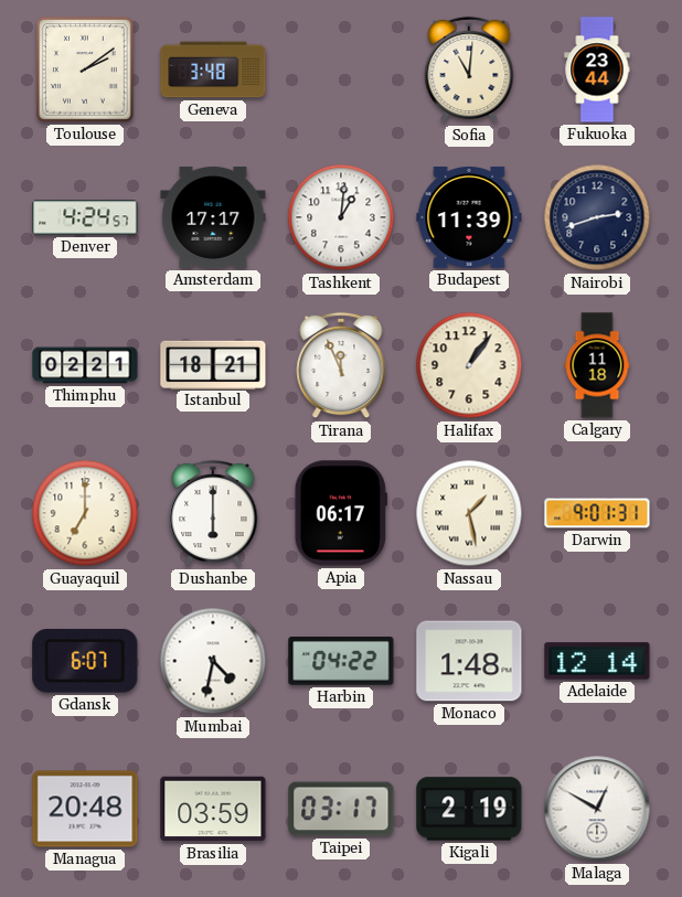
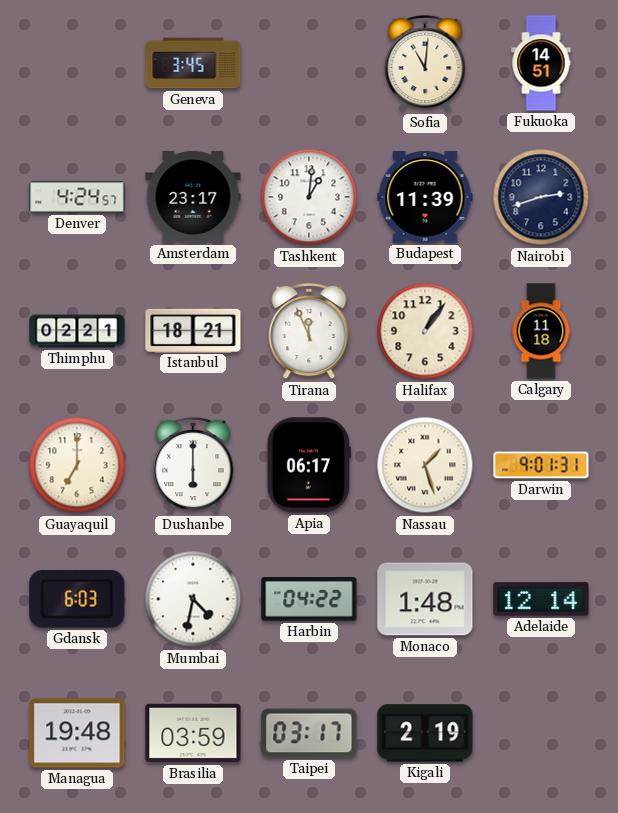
Toulouse: 2:09 -> none (85, 71)
Geneva: 3:48 -> 3:45 (193, 63)
Fukuoka: 23:44 -> 14:51 (541, 63)
Amsterdam: 17:17 -> 23:17 (193, 197)
Nassau: 1:28 -> 1:27 (425, 465)
Gdansk: 6:07 -> 6:03 (77, 599)
Managua: 20:48 -> 19:48 (77, 733)
Malaga: 12:50 -> none (597, 809)
